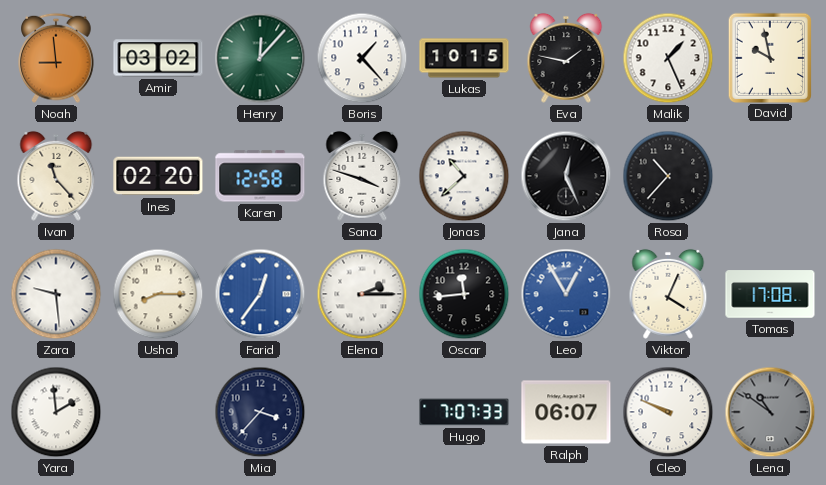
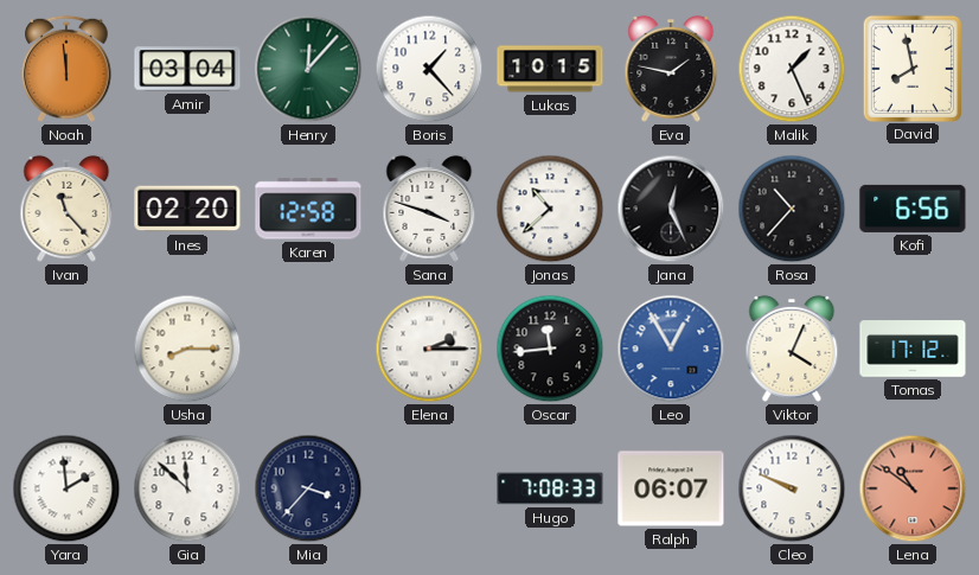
Noah: 8:59 -> 11:59 (66, 69)
Amir: 03:02 -> 03:04 (187, 69)
David: 9:58 -> 7:58 (911, 68)
Kofi: none -> 6:56 (913, 209)
Zara: 9:29 -> none (56, 294)
Farid: 12:36 -> none (260, 294)
Tomas: 17:08 -> 17:12 (913, 349)
Gia: none -> 11:52 (187, 488)
Hugo: 7:07 -> 7:08 (550, 488)
Lena dial: grey -> salmon (913, 488)
